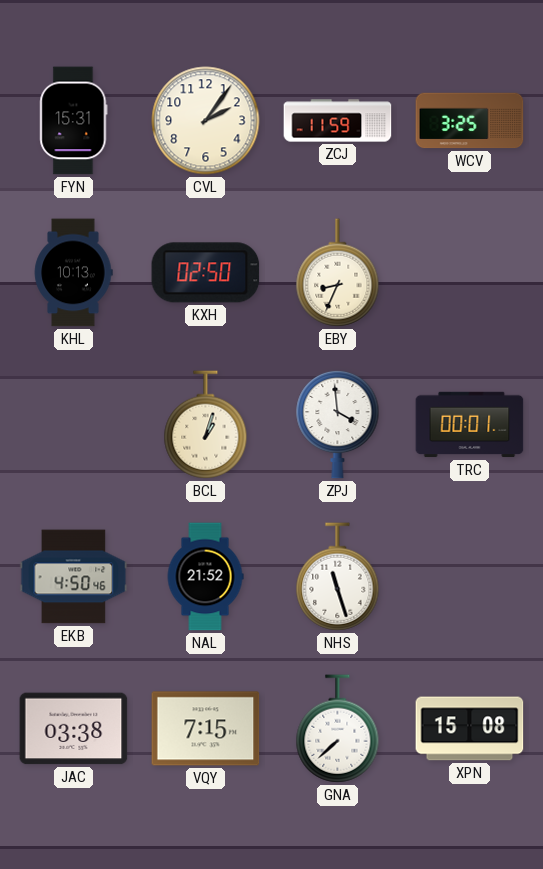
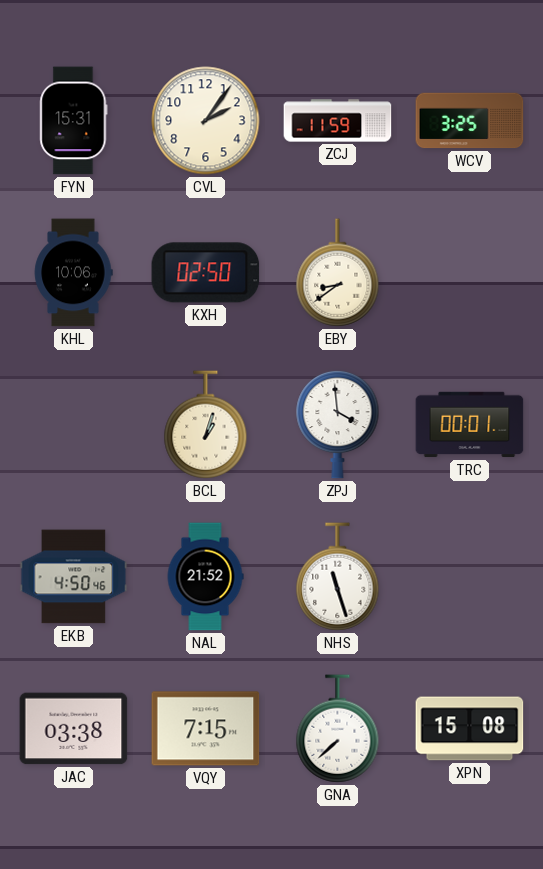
KHL: 10:13 -> 10:06 (73, 273)
EBY: 8:34 -> 8:39 (338, 273)
